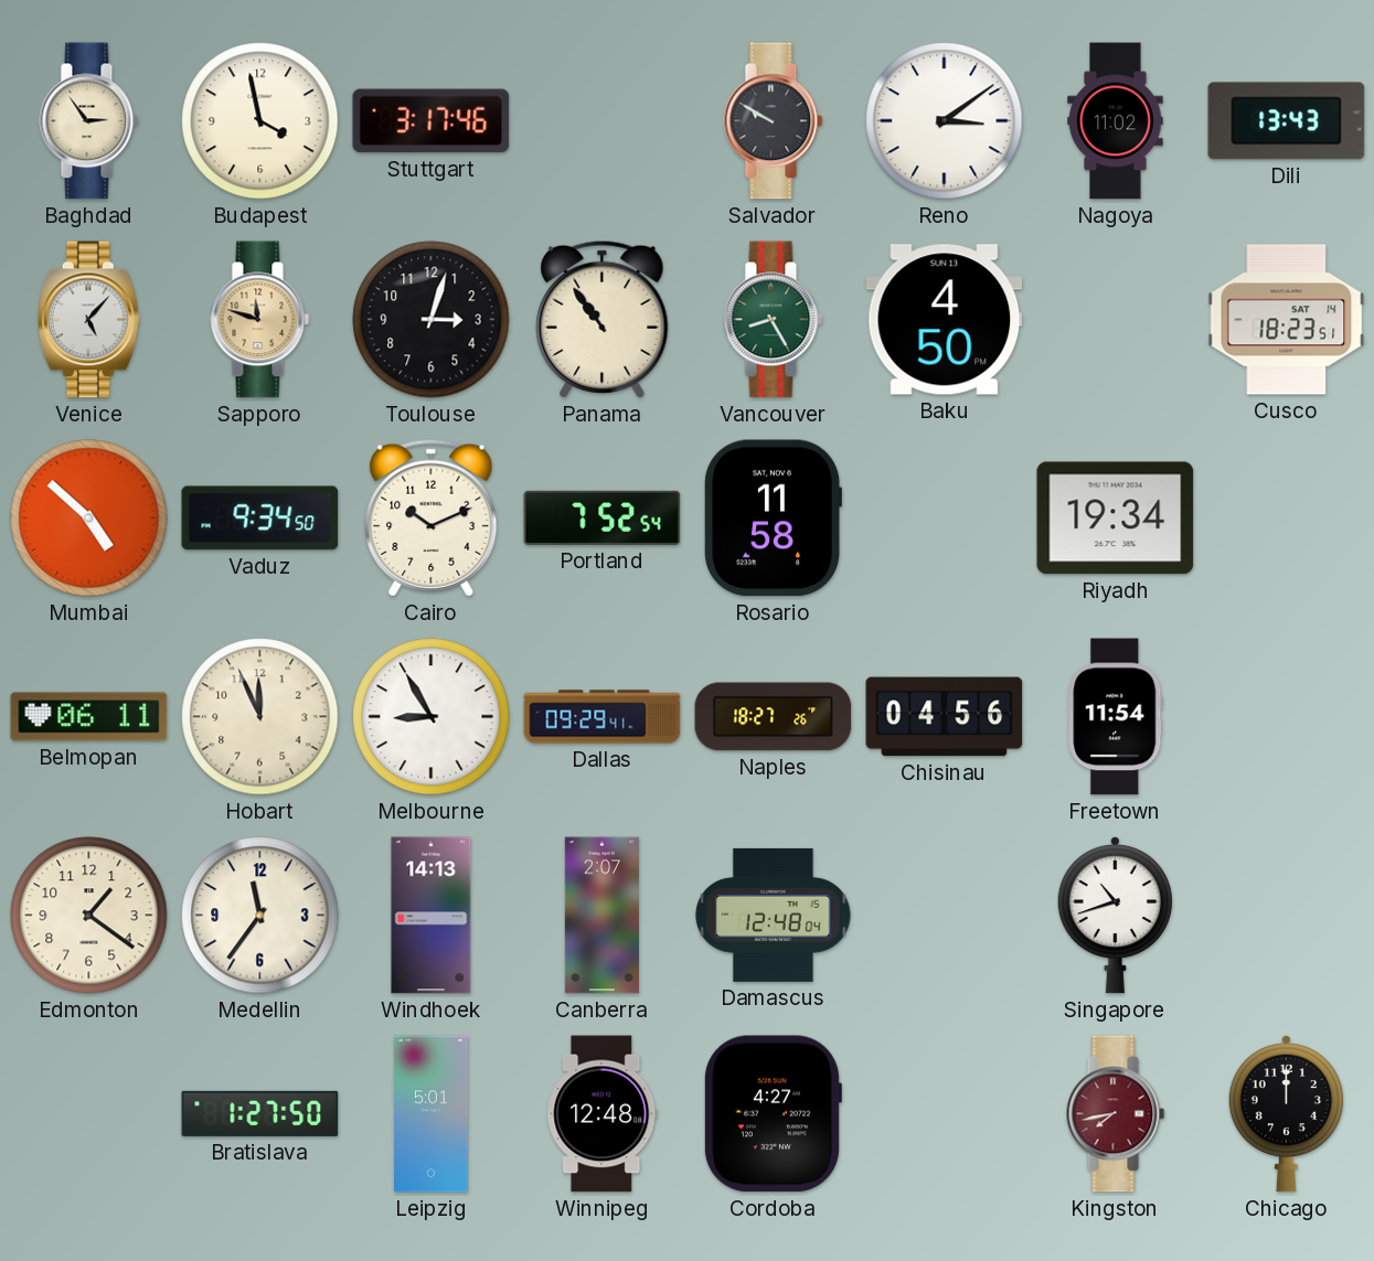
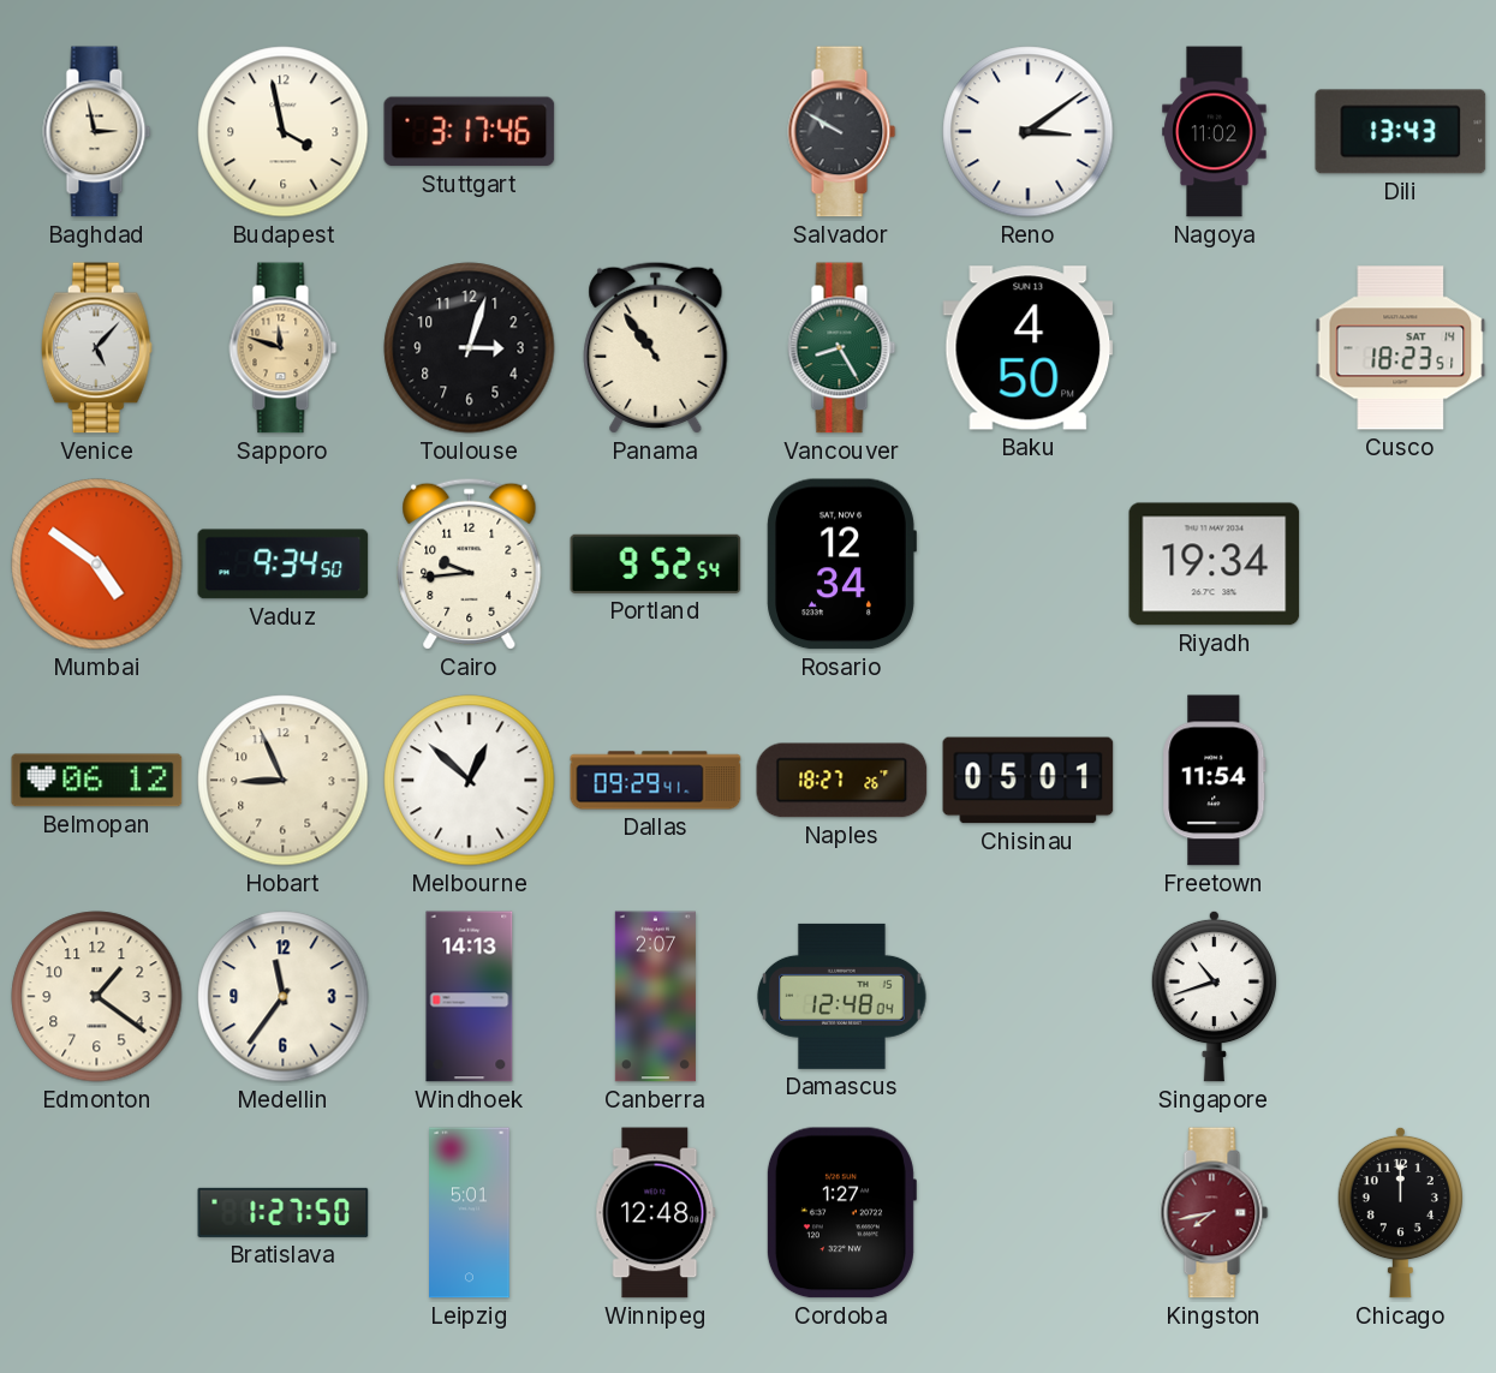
Baghdad: 2:54 -> 2:58 (97, 132)
Mumbai: 4:52 -> 4:51 (97, 565)
Cairo: 10:11 -> 9:44 (470, 563)
Portland: 7:52 -> 9:52 (656, 563)
Rosario: 11:58 -> 12:34 (841, 565)
Belmopan: 06:11 -> 06:12 (97, 781)
Hobart: 11:56 -> 8:56 (284, 781)
Melbourne: 8:55 -> 12:52 (470, 781)
Chisinau: 04:56 -> 05:01 (1029, 781)
Cordoba: 4:27 -> 1:27 (841, 1213)
